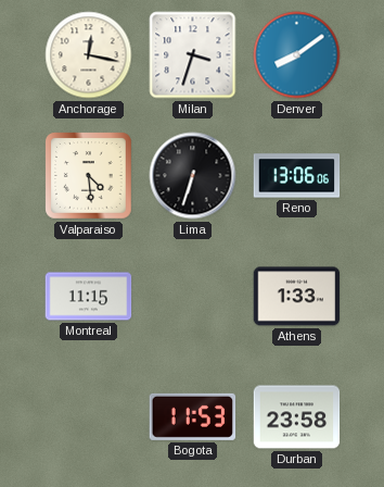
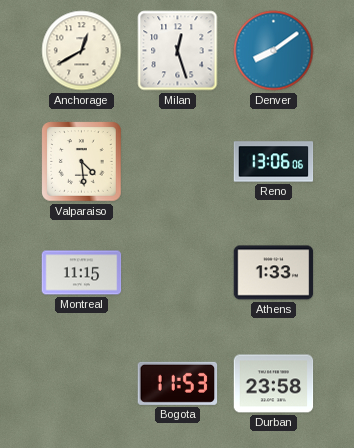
Anchorage: 12:17 -> 12:40 (82, 51)
Milan: 3:33 -> 12:27 (178, 51)
Lima: 6:33 -> none (193, 176)
